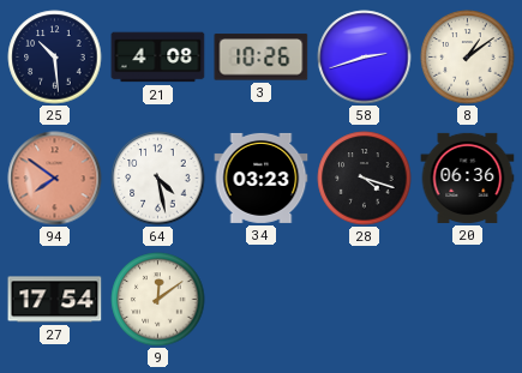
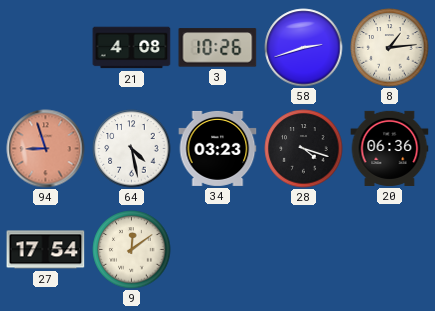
25: 10:29 -> none (55, 58)
8: 1:09 -> 1:14 (390, 48)
94: 7:51 -> 8:57 (46, 149)
